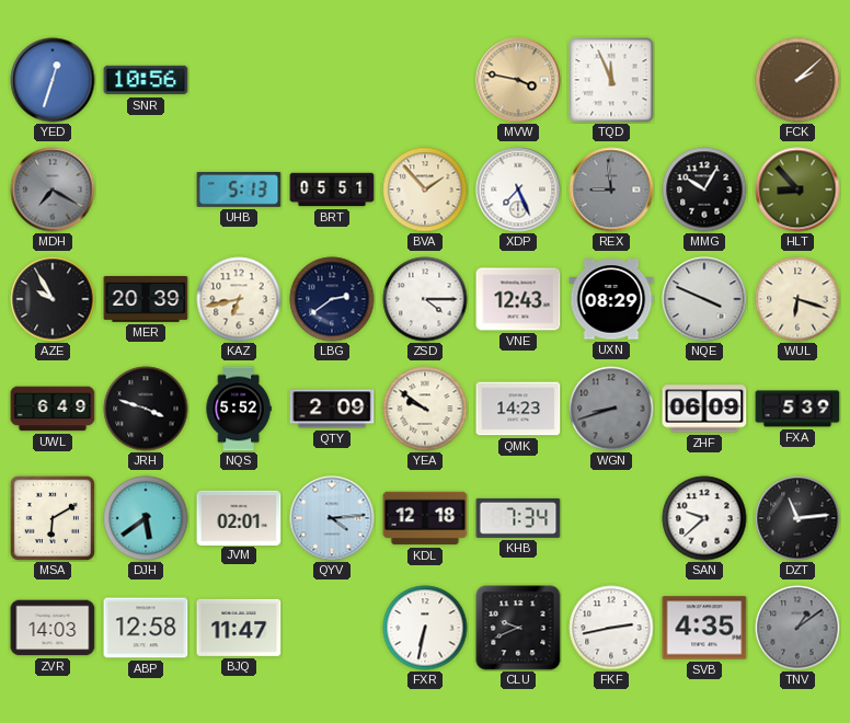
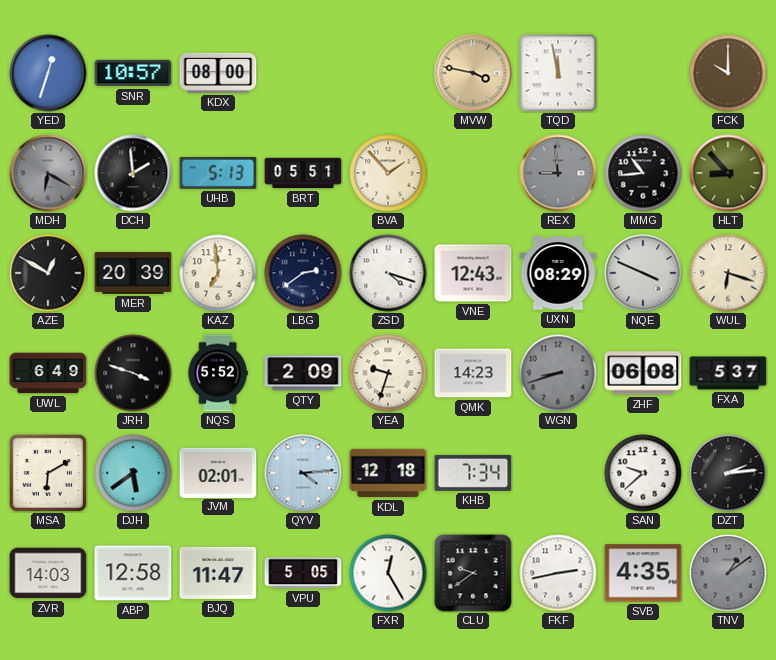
SNR: 10:56 -> 10:57 (133, 73)
KDX: none -> 08:00 (218, 73)
TQD: 11:56 -> 11:58 (558, 73)
FCK: 2:08 -> 10:00 (728, 73)
MDH: 7:20 -> 6:20 (48, 173)
DCH: none -> 1:59 (133, 173)
XDP: 7:26 -> none (518, 190)
MMG: 10:05 -> 10:44 (643, 173)
AZE: 9:55 -> 12:50 (48, 273)
KAZ: 6:43 -> 6:59 (218, 273)
ZSD: 4:15 -> 4:18 (388, 273)
YEA: 9:51 -> 9:33 (388, 373)
ZHF: 06:09 -> 06:08 (643, 373)
FXA: 5:39 -> 5:37 (728, 373)
DZT: 11:14 -> 2:14 (728, 473)
VPU: none -> 5:05 (303, 573)
FXR: 6:32 -> 12:25 (388, 573)
CLU: 9:41 -> 9:39 (473, 573)
